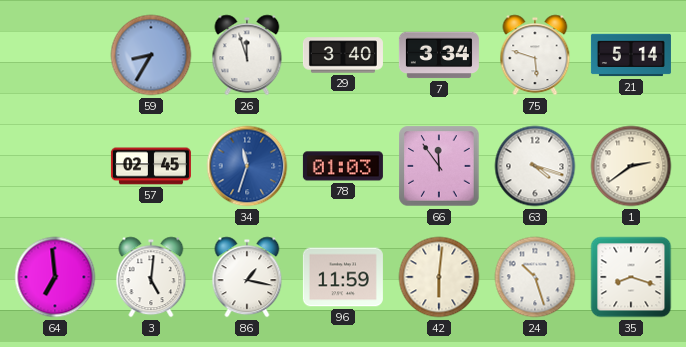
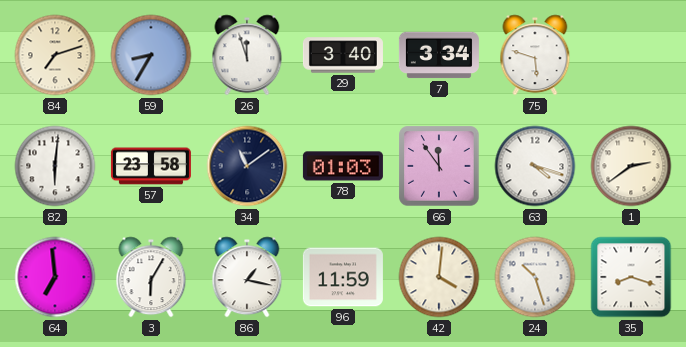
84: none -> 7:12 (55, 55)
21: 5:14 -> none (631, 55)
82: none -> 6:01 (55, 166)
57: 02:45 -> 23:58 (151, 166)
34: 11:33 -> 11:09 (247, 166)
34 dial: blue -> navy (247, 166)
3: 5:01 -> 6:05 (151, 277)
42: 6:01 -> 4:01 (439, 277)
